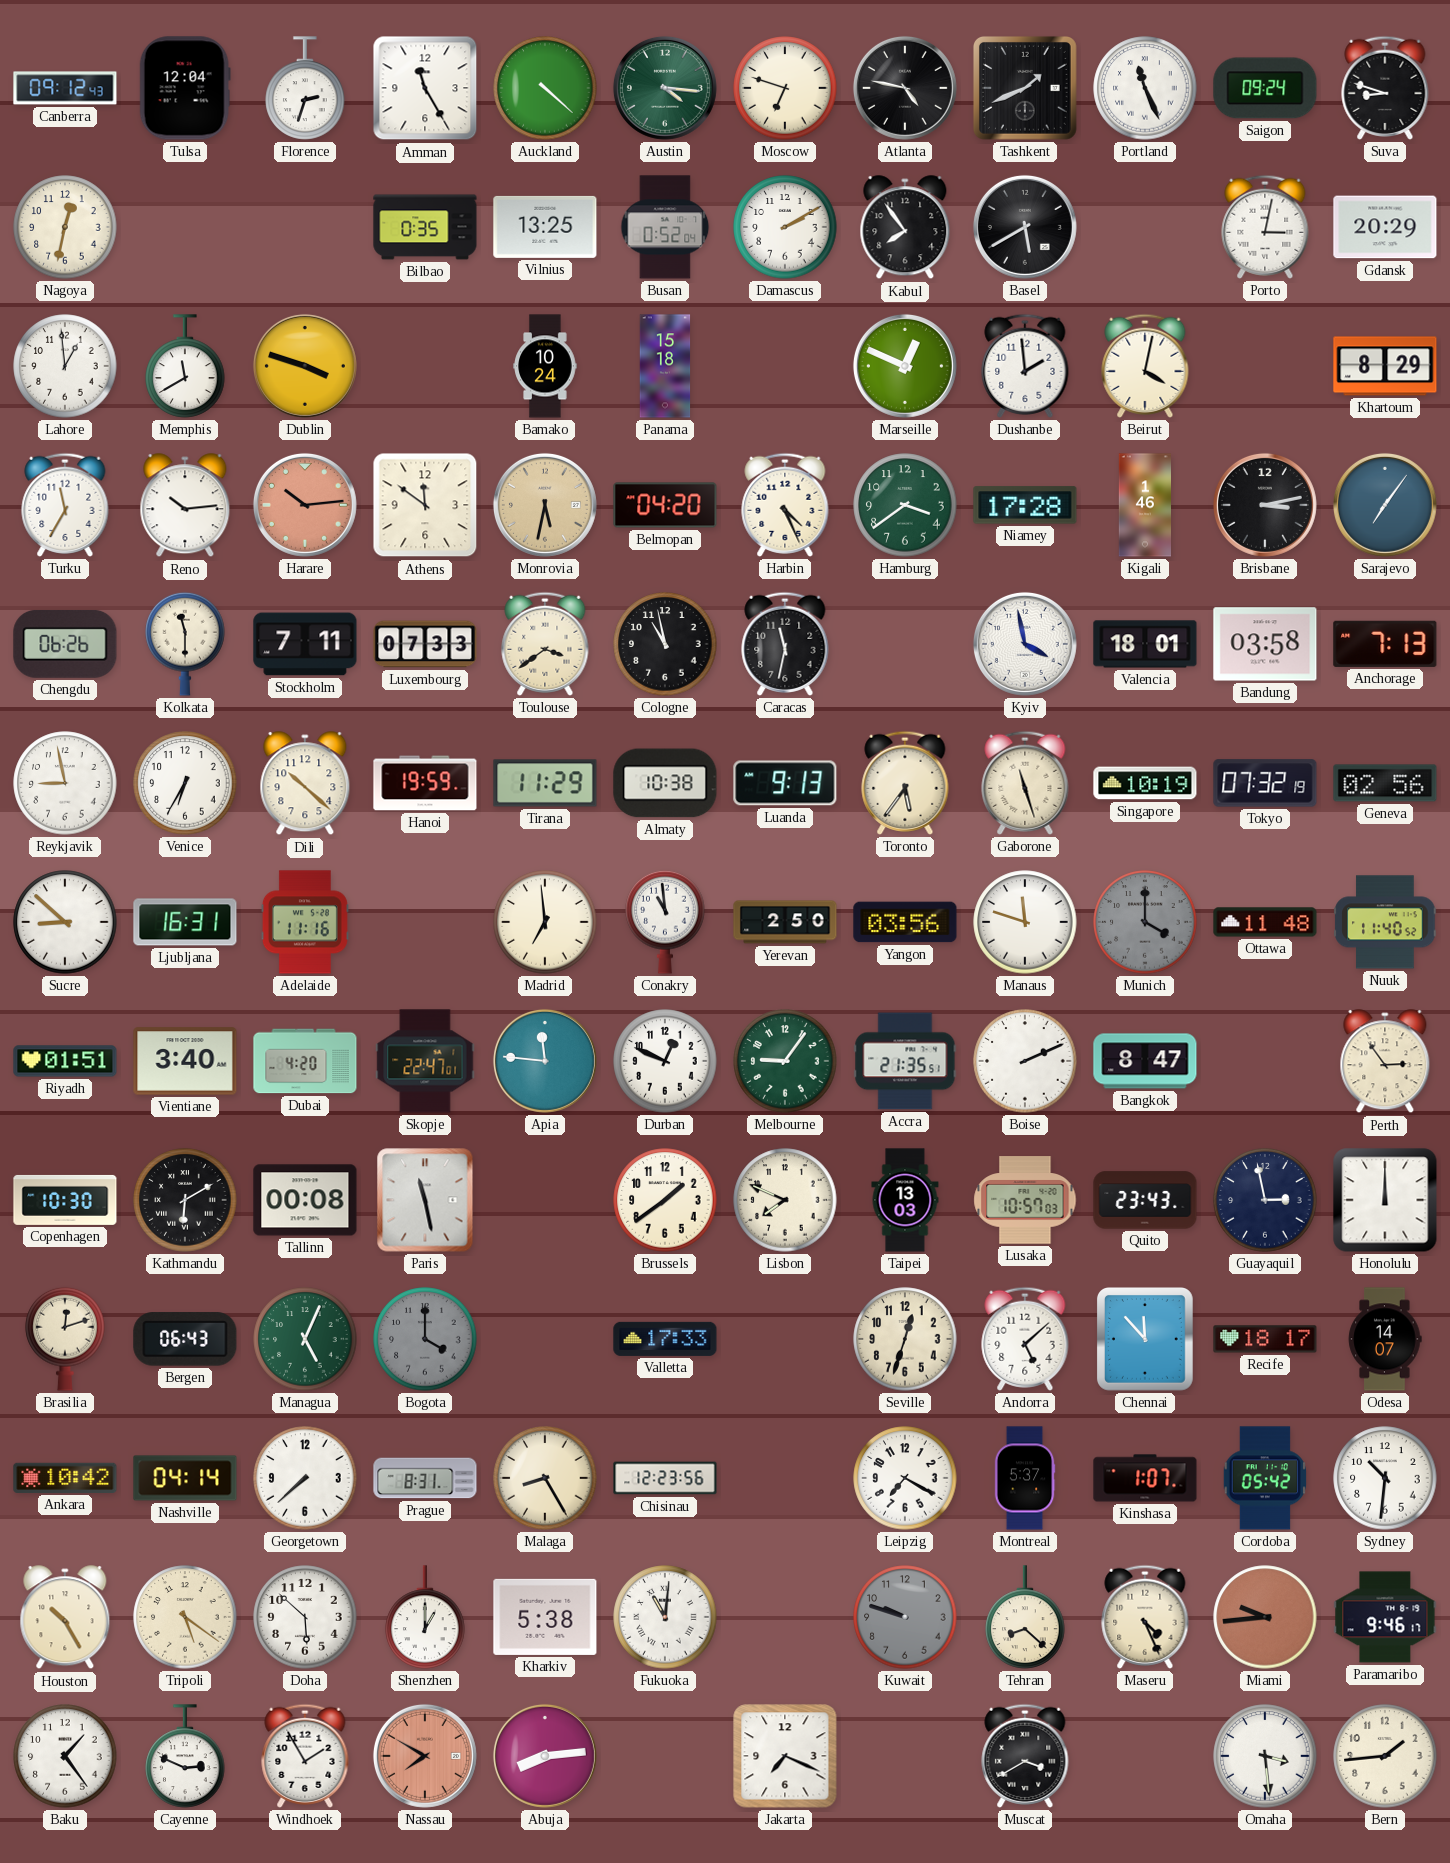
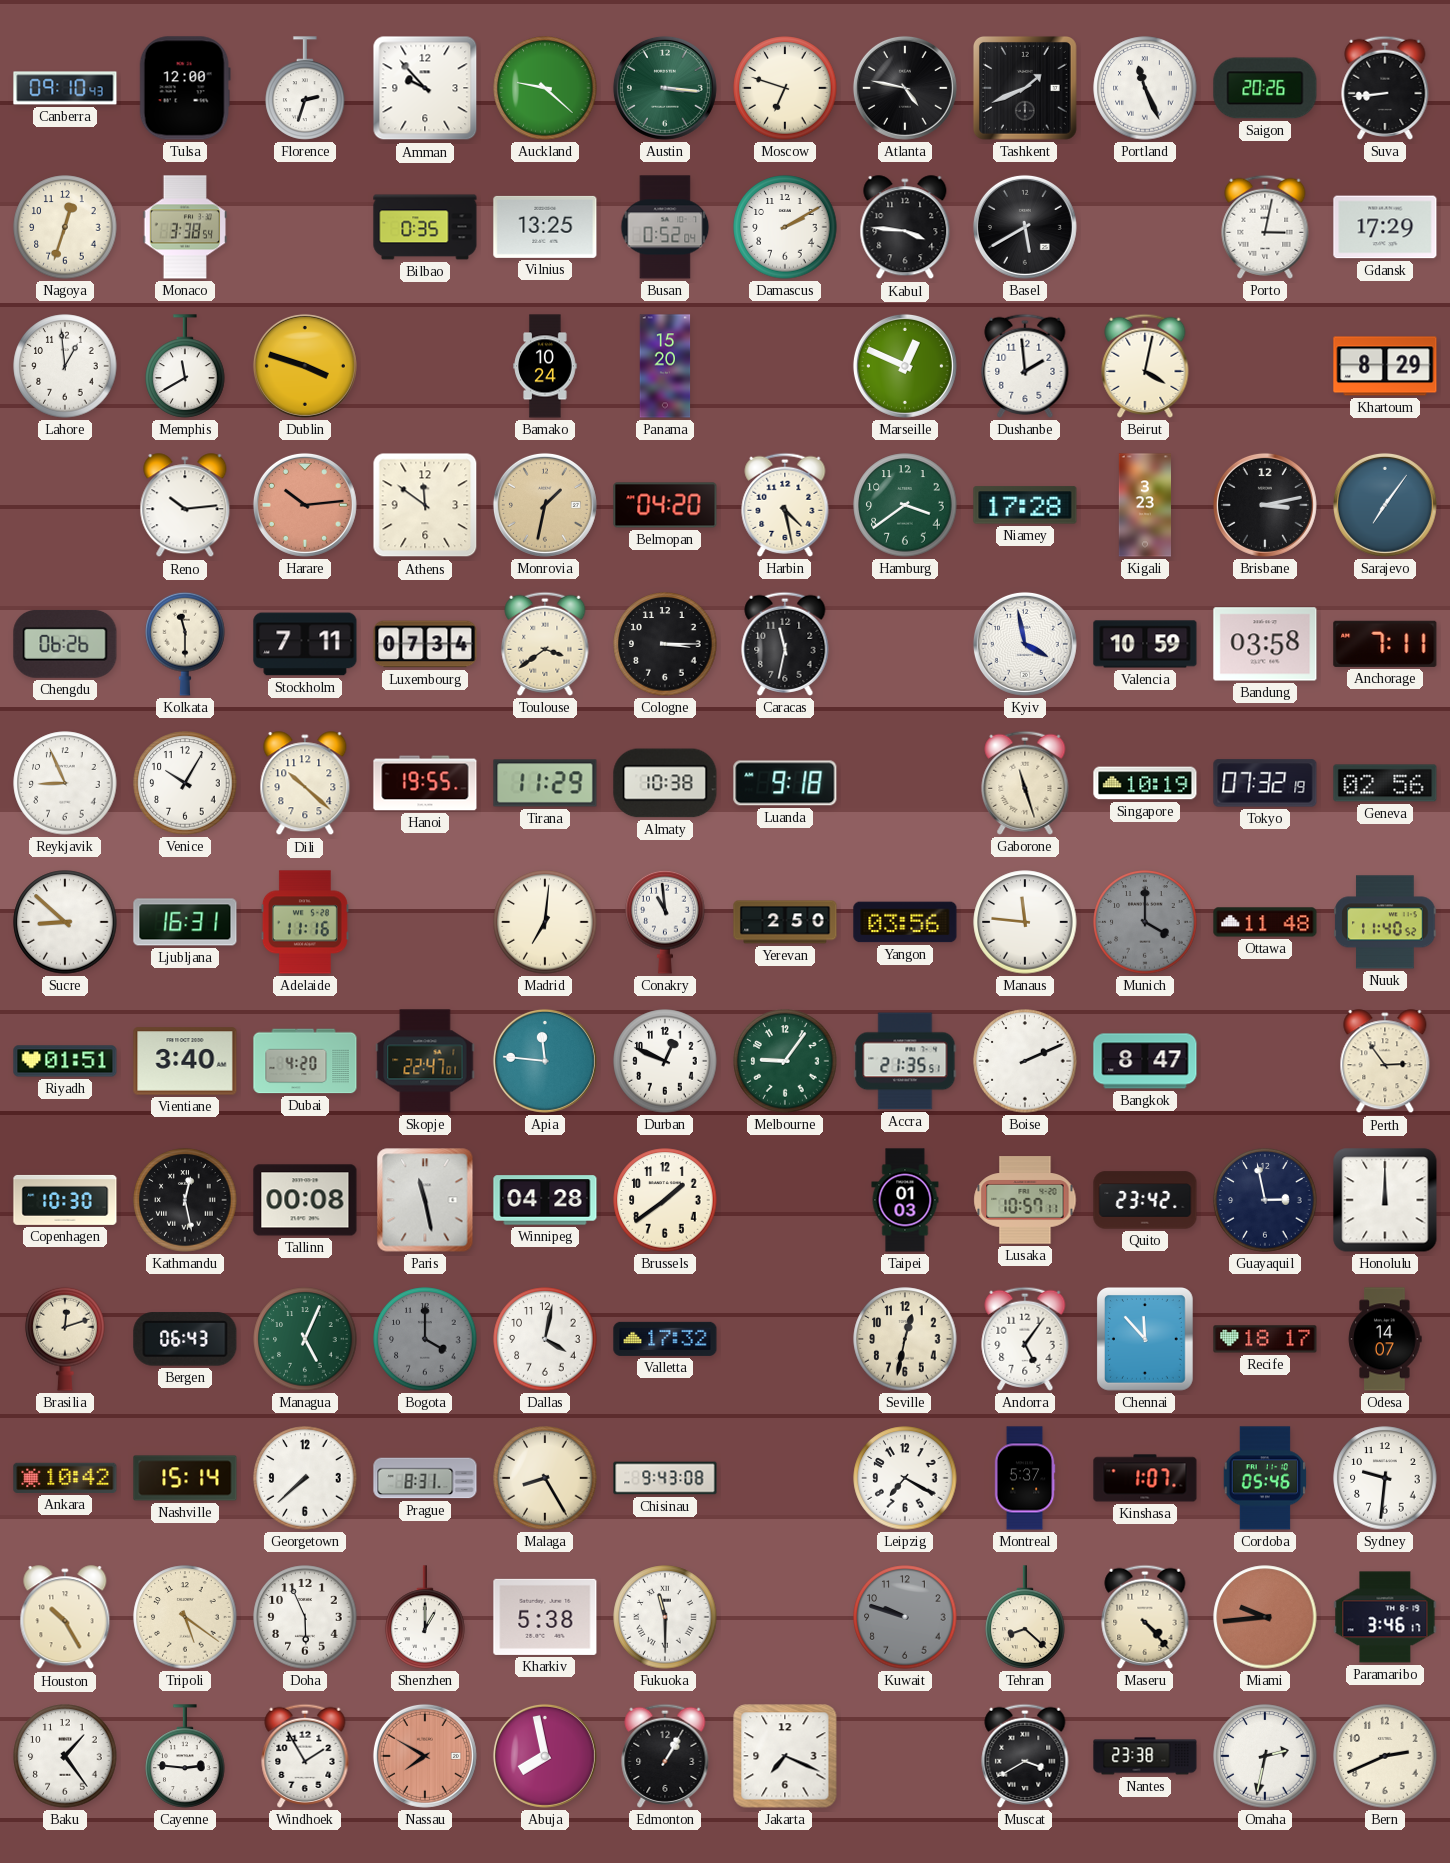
Canberra: 09:12 -> 09:10 (65, 88)
Tulsa: 12:04 -> 12:00 (185, 88)
Amman: 11:25 -> 9:53 (425, 88)
Auckland: 4:22 -> 9:22 (545, 88)
Austin: 4:16 -> 3:16 (665, 88)
Saigon: 09:24 -> 20:26 (1265, 88)
Suva: 8:48 -> 8:44 (1385, 88)
Nagoya: 12:32 -> 12:33 (65, 227)
Monaco: none -> 3:38 (185, 227)
Kabul: 7:54 -> 3:46 (905, 228)
Gdansk: 20:29 -> 17:29 (1385, 227)
Panama: 15:18 -> 15:20 (665, 366)
Turku: 11:35 -> none (65, 505)
Monrovia: 5:32 -> 1:32 (545, 505)
Harbin: 4:26 -> 4:28 (785, 505)
Kigali: 1:46 -> 3:23 (1144, 505)
Luxembourg: 07:33 -> 07:34 (425, 644)
Cologne: 10:58 -> 3:15 (665, 644)
Valencia: 18:01 -> 10:59 (1145, 644)
Anchorage: 7:13 -> 7:11 (1385, 644)
Reykjavik: 8:58 -> 8:56 (65, 783)
Venice: 6:35 -> 10:05 (185, 783)
Hanoi: 19:59 -> 19:55 (425, 783)
Luanda: 9:13 -> 9:18 (785, 783)
Toronto: 5:36 -> none (905, 783)
Madrid: 6:59 -> 7:01 (545, 922)
Manaus: 11:48 -> 11:46 (1025, 922)
Kathmandu: 6:10 -> 12:28 (185, 1200)
Winnipeg: none -> 04:28 (545, 1200)
Lisbon: 7:49 -> none (785, 1200)
Taipei: 13:03 -> 01:03 (905, 1200)
Lusaka: 10:57:03 -> 10:57:11 (1025, 1200)
Quito: 23:43 -> 23:42 (1145, 1200)
Dallas: none -> 4:02 (545, 1339)
Valletta: 17:33 -> 17:32 (665, 1339)
Seville: 12:33 -> 12:32 (905, 1339)
Andorra: 5:08 -> 5:06 (1025, 1339)
Nashville: 04:14 -> 15:14 (185, 1478)
Chisinau: 12:23 -> 9:43 (665, 1478)
Cordoba: 05:42 -> 05:46 (1264, 1478)
Sydney: 10:31 -> 9:31 (1385, 1478)
Doha: 5:52 -> 5:56 (305, 1617)
Fukuoka: 11:01 -> 11:30 (665, 1617)
Maseru: 4:26 -> 4:23 (1145, 1617)
Paramaribo: 9:46 -> 3:46 (1385, 1617)
Cayenne: 2:49 -> 2:46 (185, 1756)
Abuja: 8:14 -> 7:58 (545, 1756)
Edmonton: none -> 1:05 (665, 1756)
Nantes: none -> 23:38 (1145, 1756)
Omaha: 3:29 -> 2:32 (1265, 1756)
Bern: 1:44 -> 2:41 (1385, 1756)
